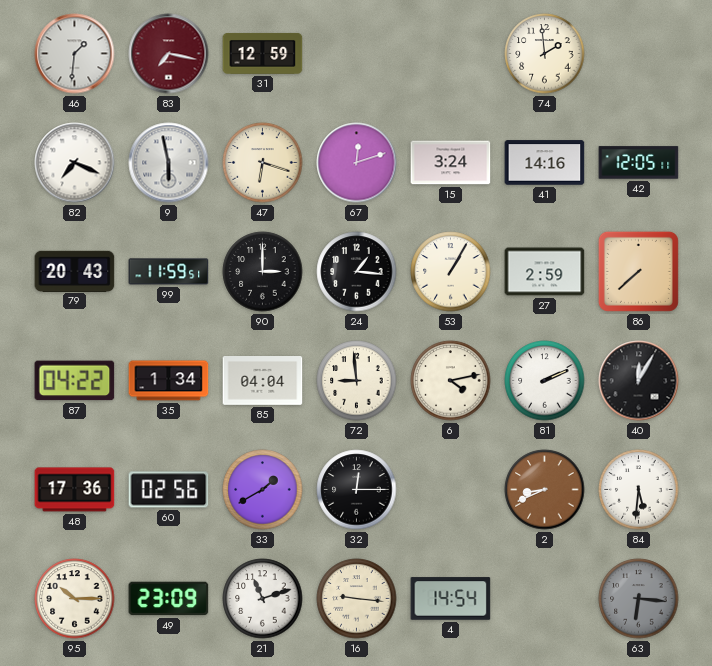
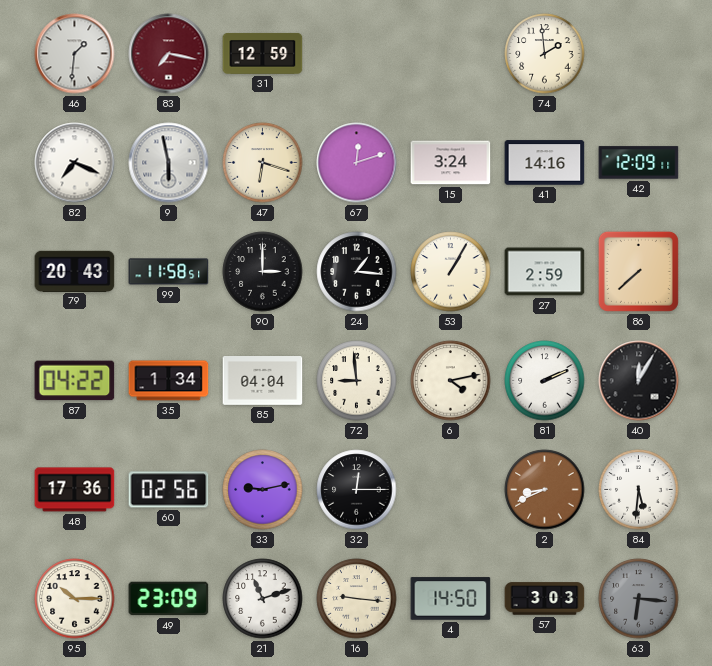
42: 12:05 -> 12:09 (639, 163)
99: 11:59 -> 11:58 (169, 272)
33: 1:40 -> 9:13 (263, 490)
4: 14:54 -> 14:50 (451, 599)
57: none -> 3:03 (545, 599)
